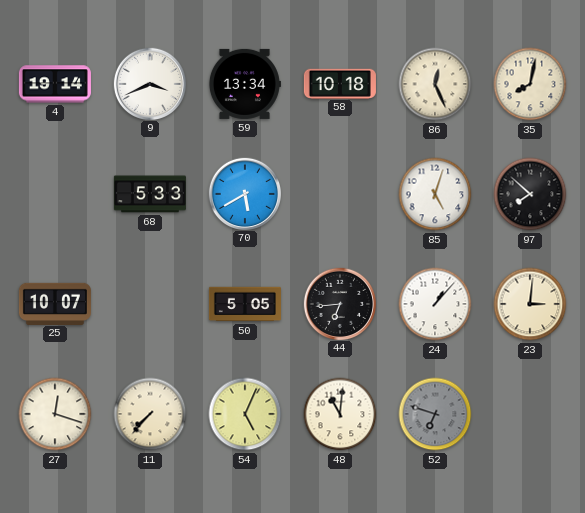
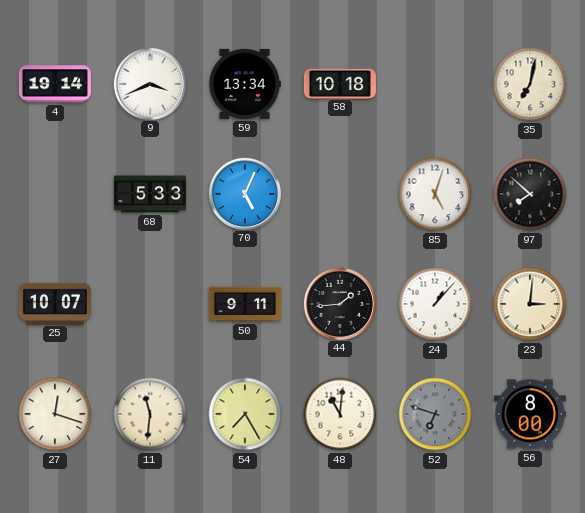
86: 12:26 -> none (435, 84)
35: 8:02 -> 7:02 (530, 84)
70: 5:40 -> 5:04 (244, 193)
50: 5:05 -> 9:11 (245, 304)
44: 6:44 -> 1:44 (339, 303)
11: 7:37 -> 11:31 (150, 414)
54: 5:04 -> 7:25 (245, 414)
56: none -> 8:00 (530, 414)
